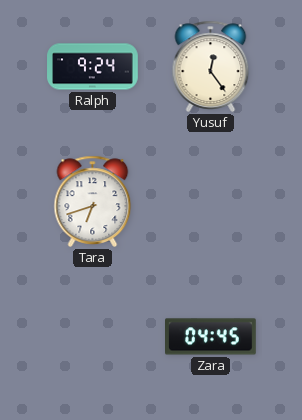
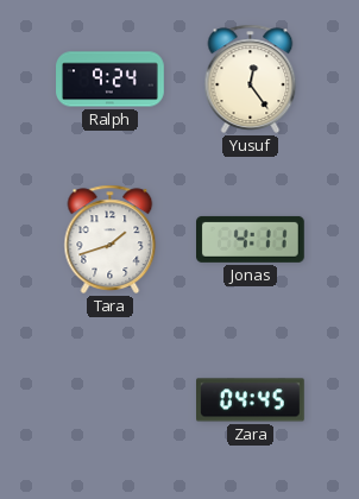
Tara: 6:42 -> 1:42 (111, 239)
Jonas: none -> 4:11 (251, 239)
